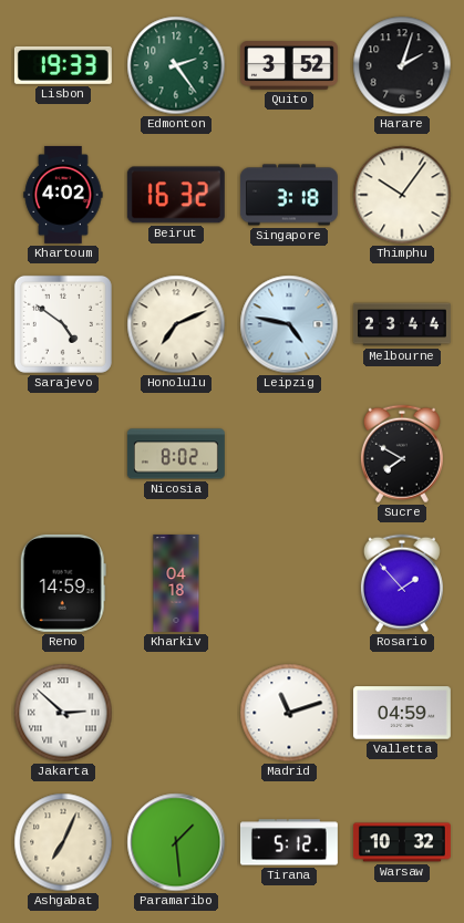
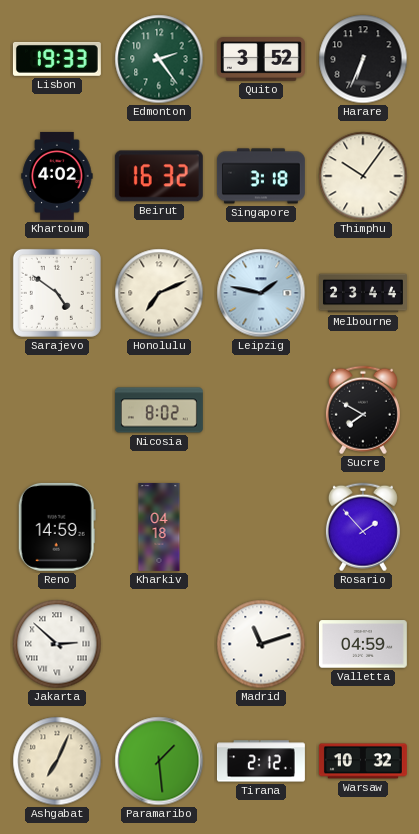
Harare: 2:03 -> 6:34 (363, 59)
Leipzig: 4:47 -> 1:47 (261, 293)
Tirana: 5:12 -> 2:12 (261, 761)
